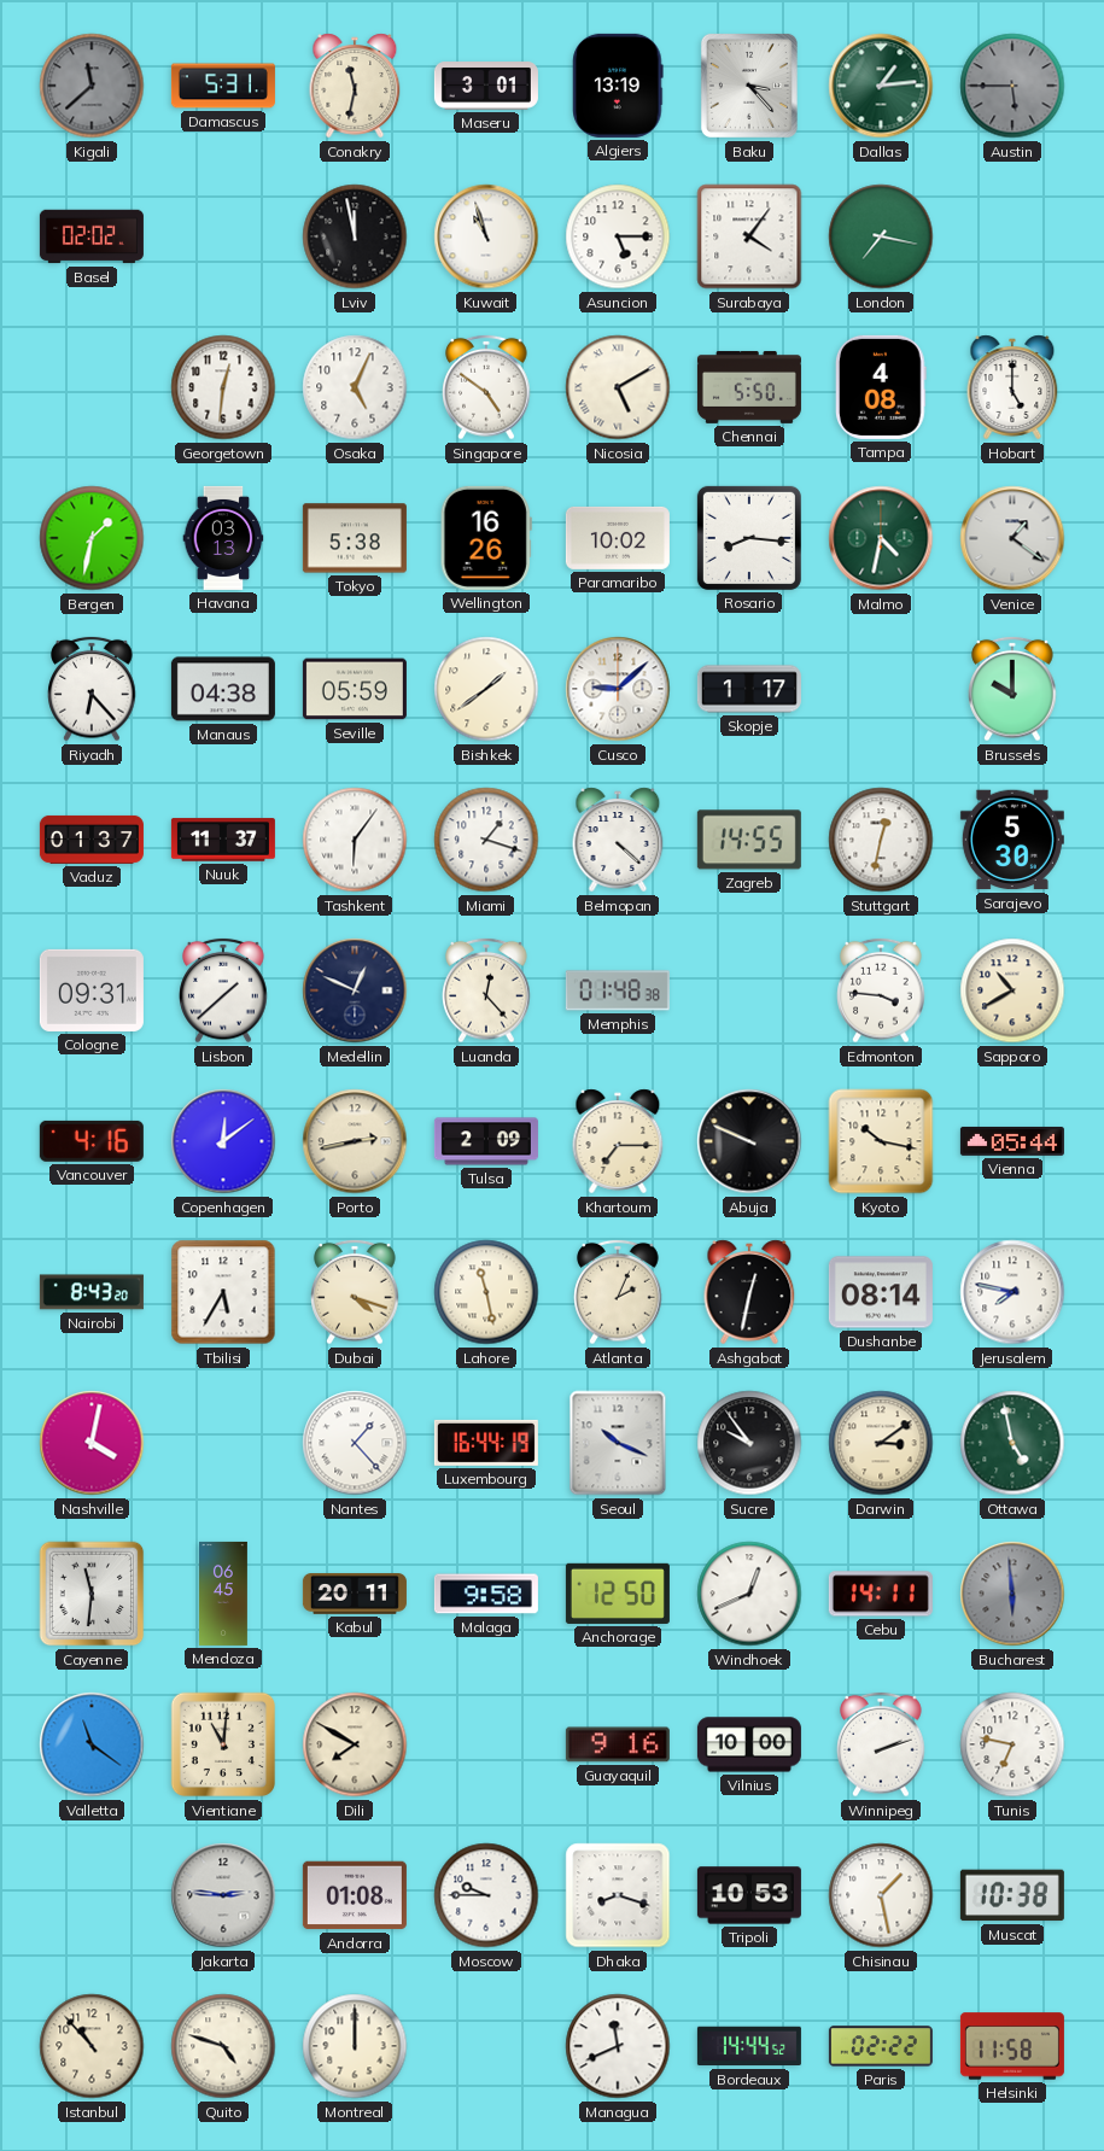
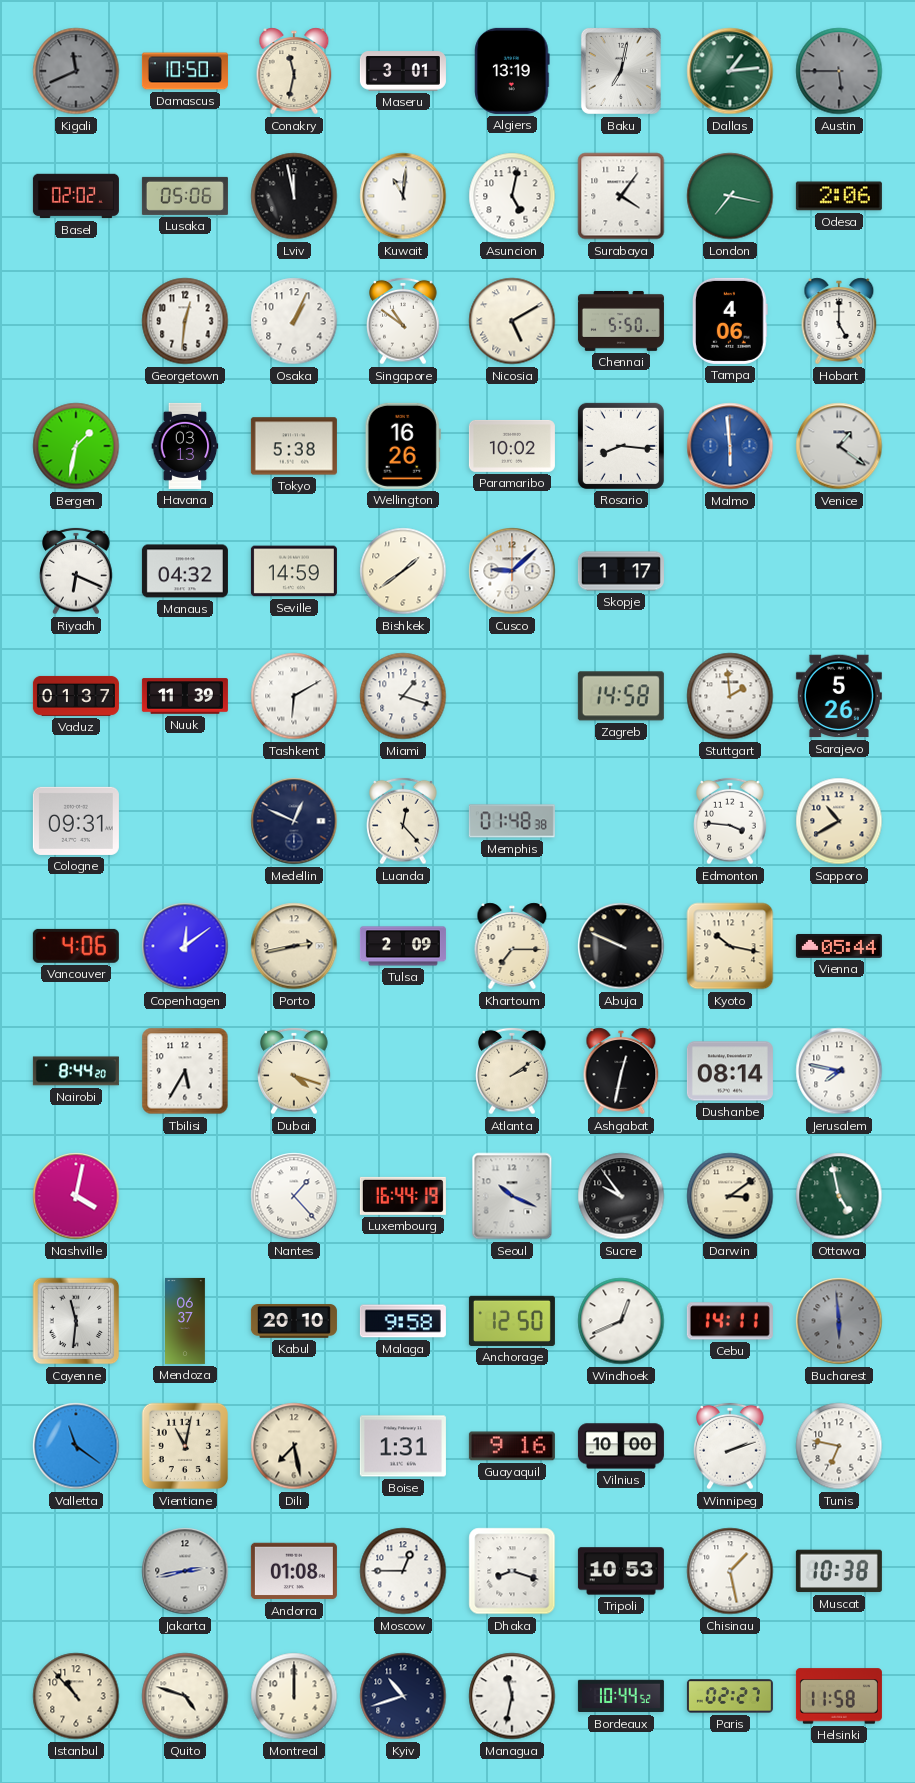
Kigali: 11:38 -> 11:41 (76, 71)
Damascus: 5:31 -> 10:50 (185, 71)
Baku: 3:23 -> 7:02 (621, 71)
Lusaka: none -> 05:06 (185, 196)
Kuwait: 10:57 -> 11:01 (403, 196)
Asuncion: 5:15 -> 5:02 (512, 196)
Odesa: none -> 2:06 (839, 196)
Osaka: 5:04 -> 1:04 (294, 321)
Singapore: 4:51 -> 10:51 (403, 321)
Tampa: 4:08 -> 4:06 (731, 321)
Malmo: 4:32 -> 5:59 (730, 446)
Malmo dial: green -> blue (730, 446)
Riyadh: 6:23 -> 6:19 (76, 571)
Manaus: 04:38 -> 04:32 (185, 571)
Seville: 05:59 -> 14:59 (294, 571)
Brussels: 10:00 -> none (1012, 689)
Nuuk: 11:37 -> 11:39 (185, 696)
Tashkent: 6:06 -> 6:10 (294, 696)
Belmopan: 4:22 -> none (618, 840)
Zagreb: 14:55 -> 14:58 (621, 696)
Stuttgart: 12:32 -> 1:59 (730, 696)
Sarajevo: 5:30 -> 5:26 (839, 696)
Lisbon: 1:38 -> none (223, 990)
Vancouver: 4:16 -> 4:06 (76, 946)
Nairobi: 8:43 -> 8:44 (76, 1071)
Lahore: 11:28 -> none (486, 1292)
Atlanta: 2:04 -> 2:09 (512, 1071)
Mendoza: 06:45 -> 06:37 (186, 1321)
Kabul: 20:11 -> 20:10 (294, 1322)
Vientiane: 11:01 -> 11:02 (185, 1446)
Dili: 7:50 -> 7:28 (294, 1446)
Boise: none -> 1:31 (403, 1446)
Jakarta: 2:46 -> 2:43 (185, 1571)
Moscow: 9:45 -> 12:45 (403, 1571)
Kyiv: none -> 10:42 (403, 1696)
Managua: 11:41 -> 11:32 (512, 1696)
Bordeaux: 14:44 -> 10:44 (621, 1696)
Paris: 02:22 -> 02:27 (730, 1696)
